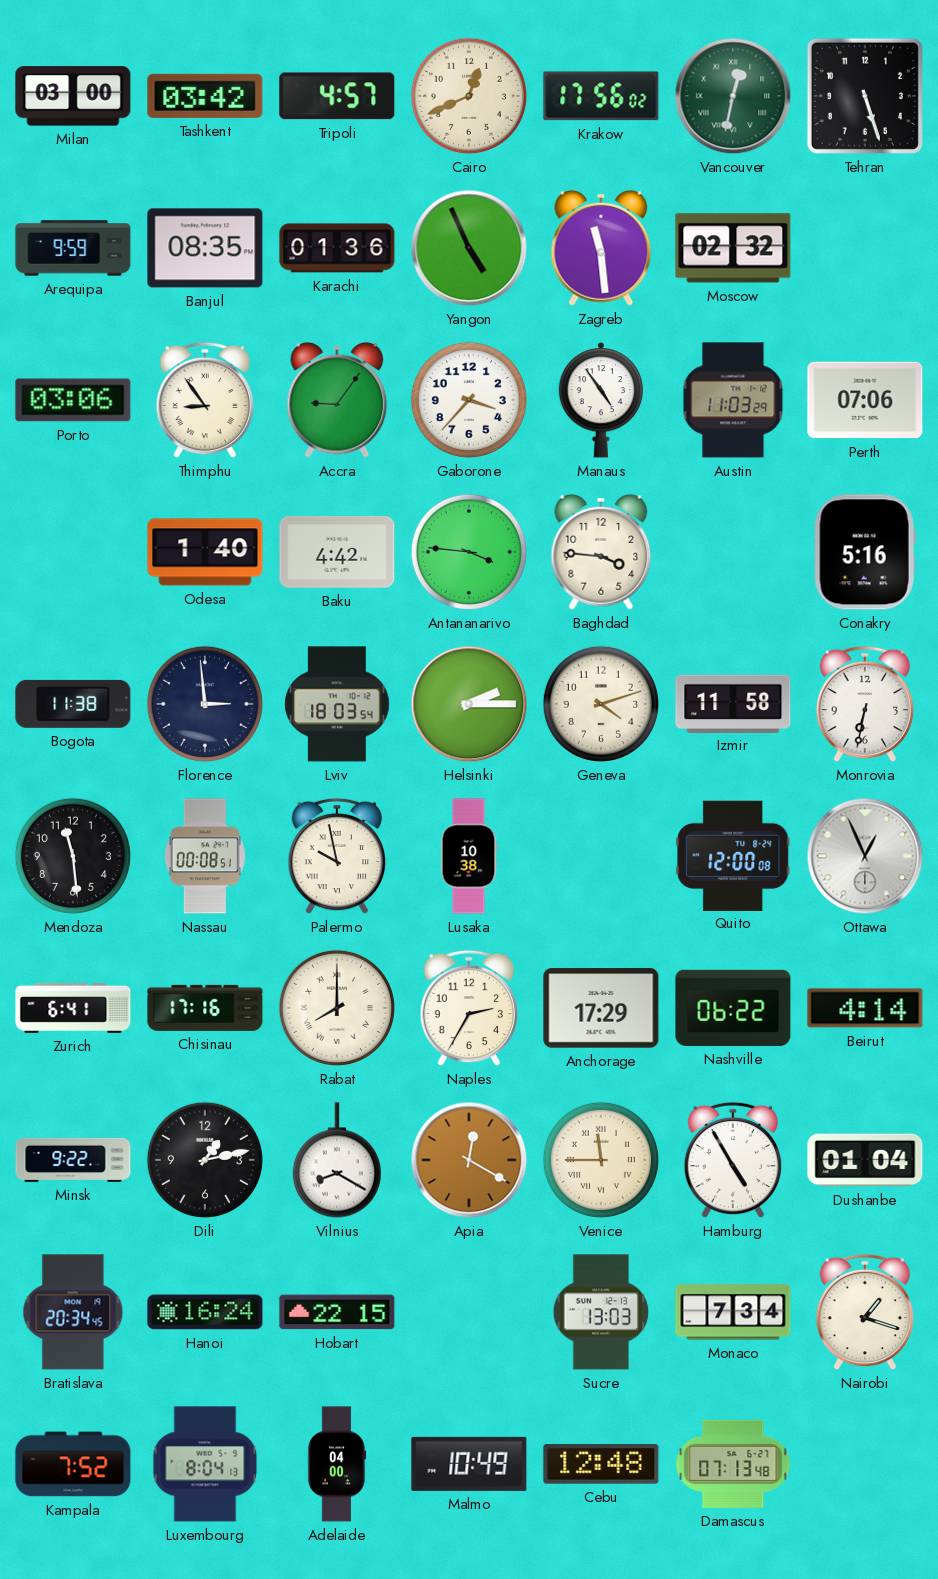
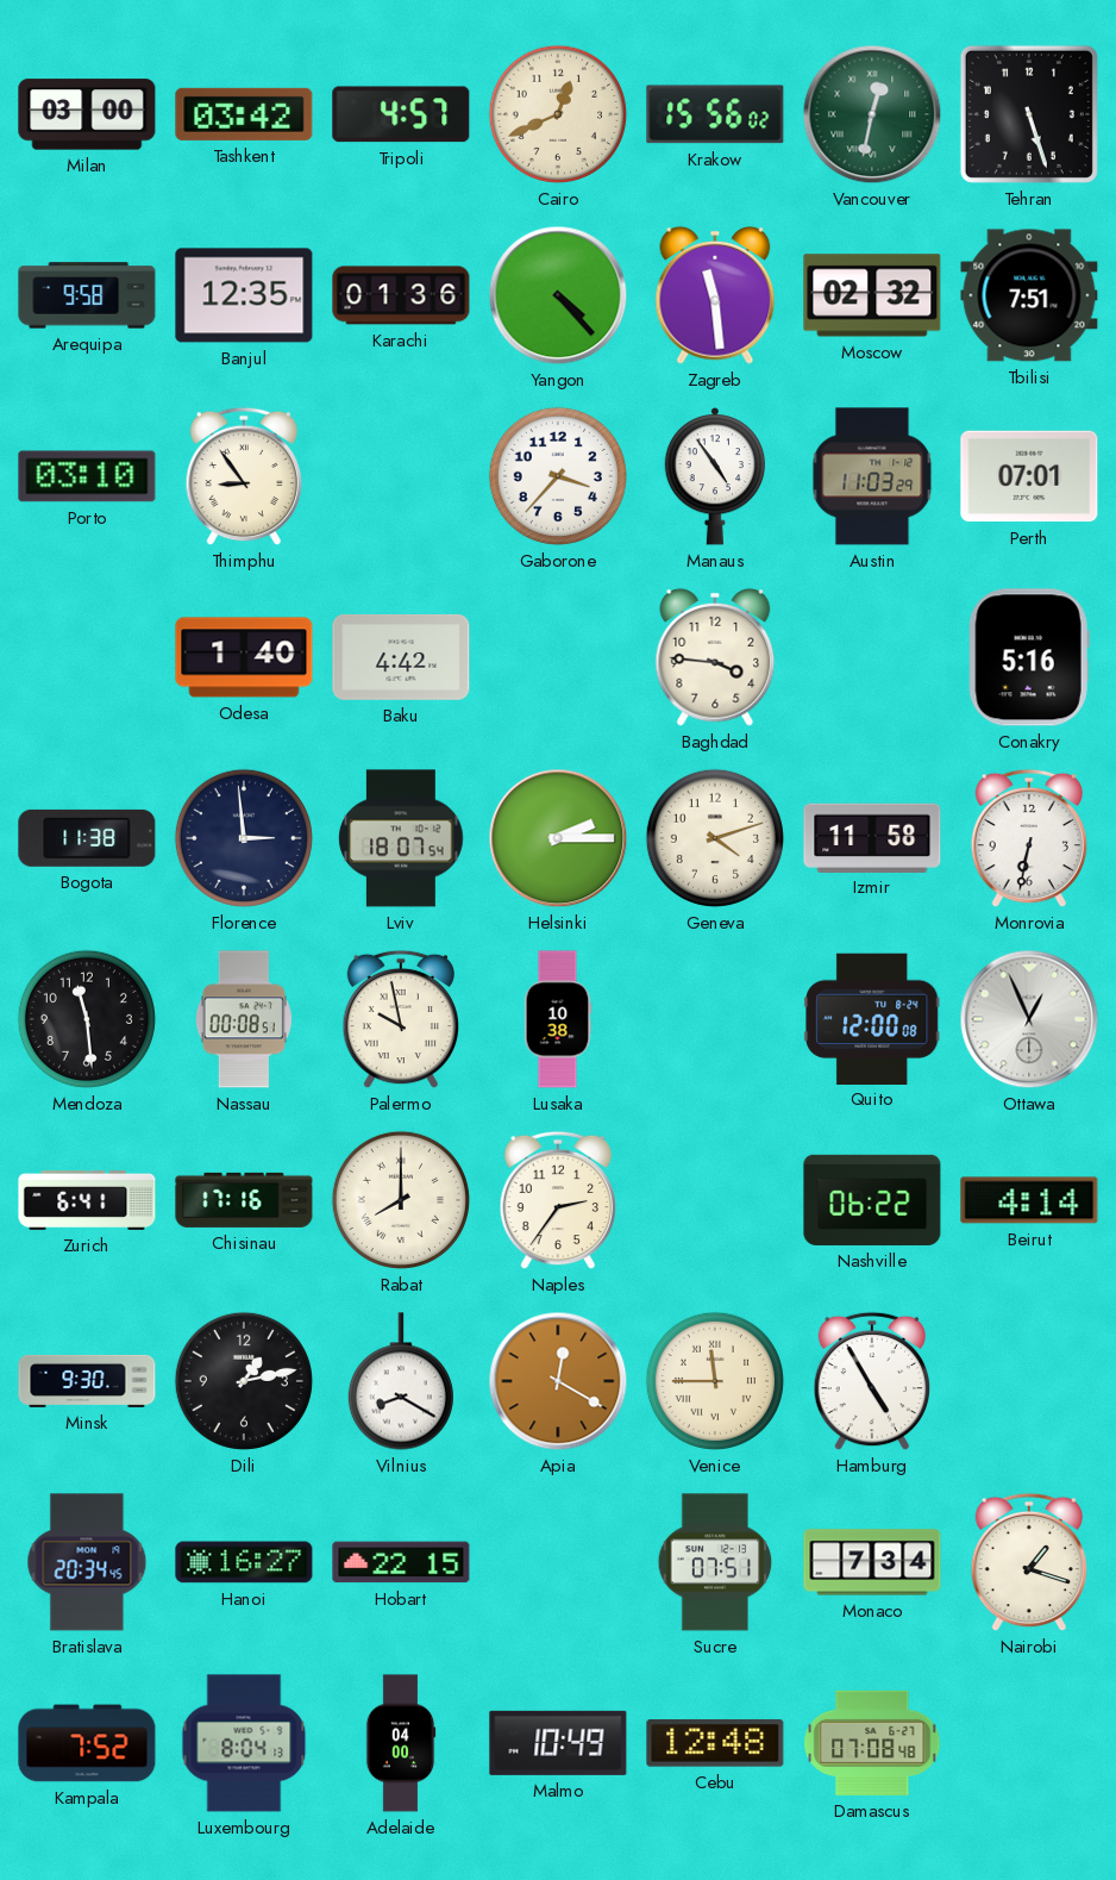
Krakow: 17:56 -> 15:56 (715, 114)
Arequipa: 9:59 -> 9:58 (87, 295)
Banjul: 08:35 -> 12:35 (244, 295)
Yangon: 4:56 -> 4:23 (558, 295)
Tbilisi: none -> 7:51 (1029, 295)
Porto: 03:06 -> 03:10 (87, 476)
Accra: 9:06 -> none (337, 400)
Perth: 07:06 -> 07:01 (1029, 476)
Antananarivo: 3:46 -> none (469, 552)
Lviv: 18:03 -> 18:07 (401, 838)
Naples: 2:35 -> 2:36 (558, 1200)
Anchorage: 17:29 -> none (601, 1008)
Minsk: 9:22 -> 9:30 (87, 1381)
Dushanbe: 01:04 -> none (865, 1160)
Hanoi: 16:24 -> 16:27 (244, 1562)
Sucre: 13:03 -> 07:51 (715, 1562)
Damascus: 07:13 -> 07:08 (872, 1743)
